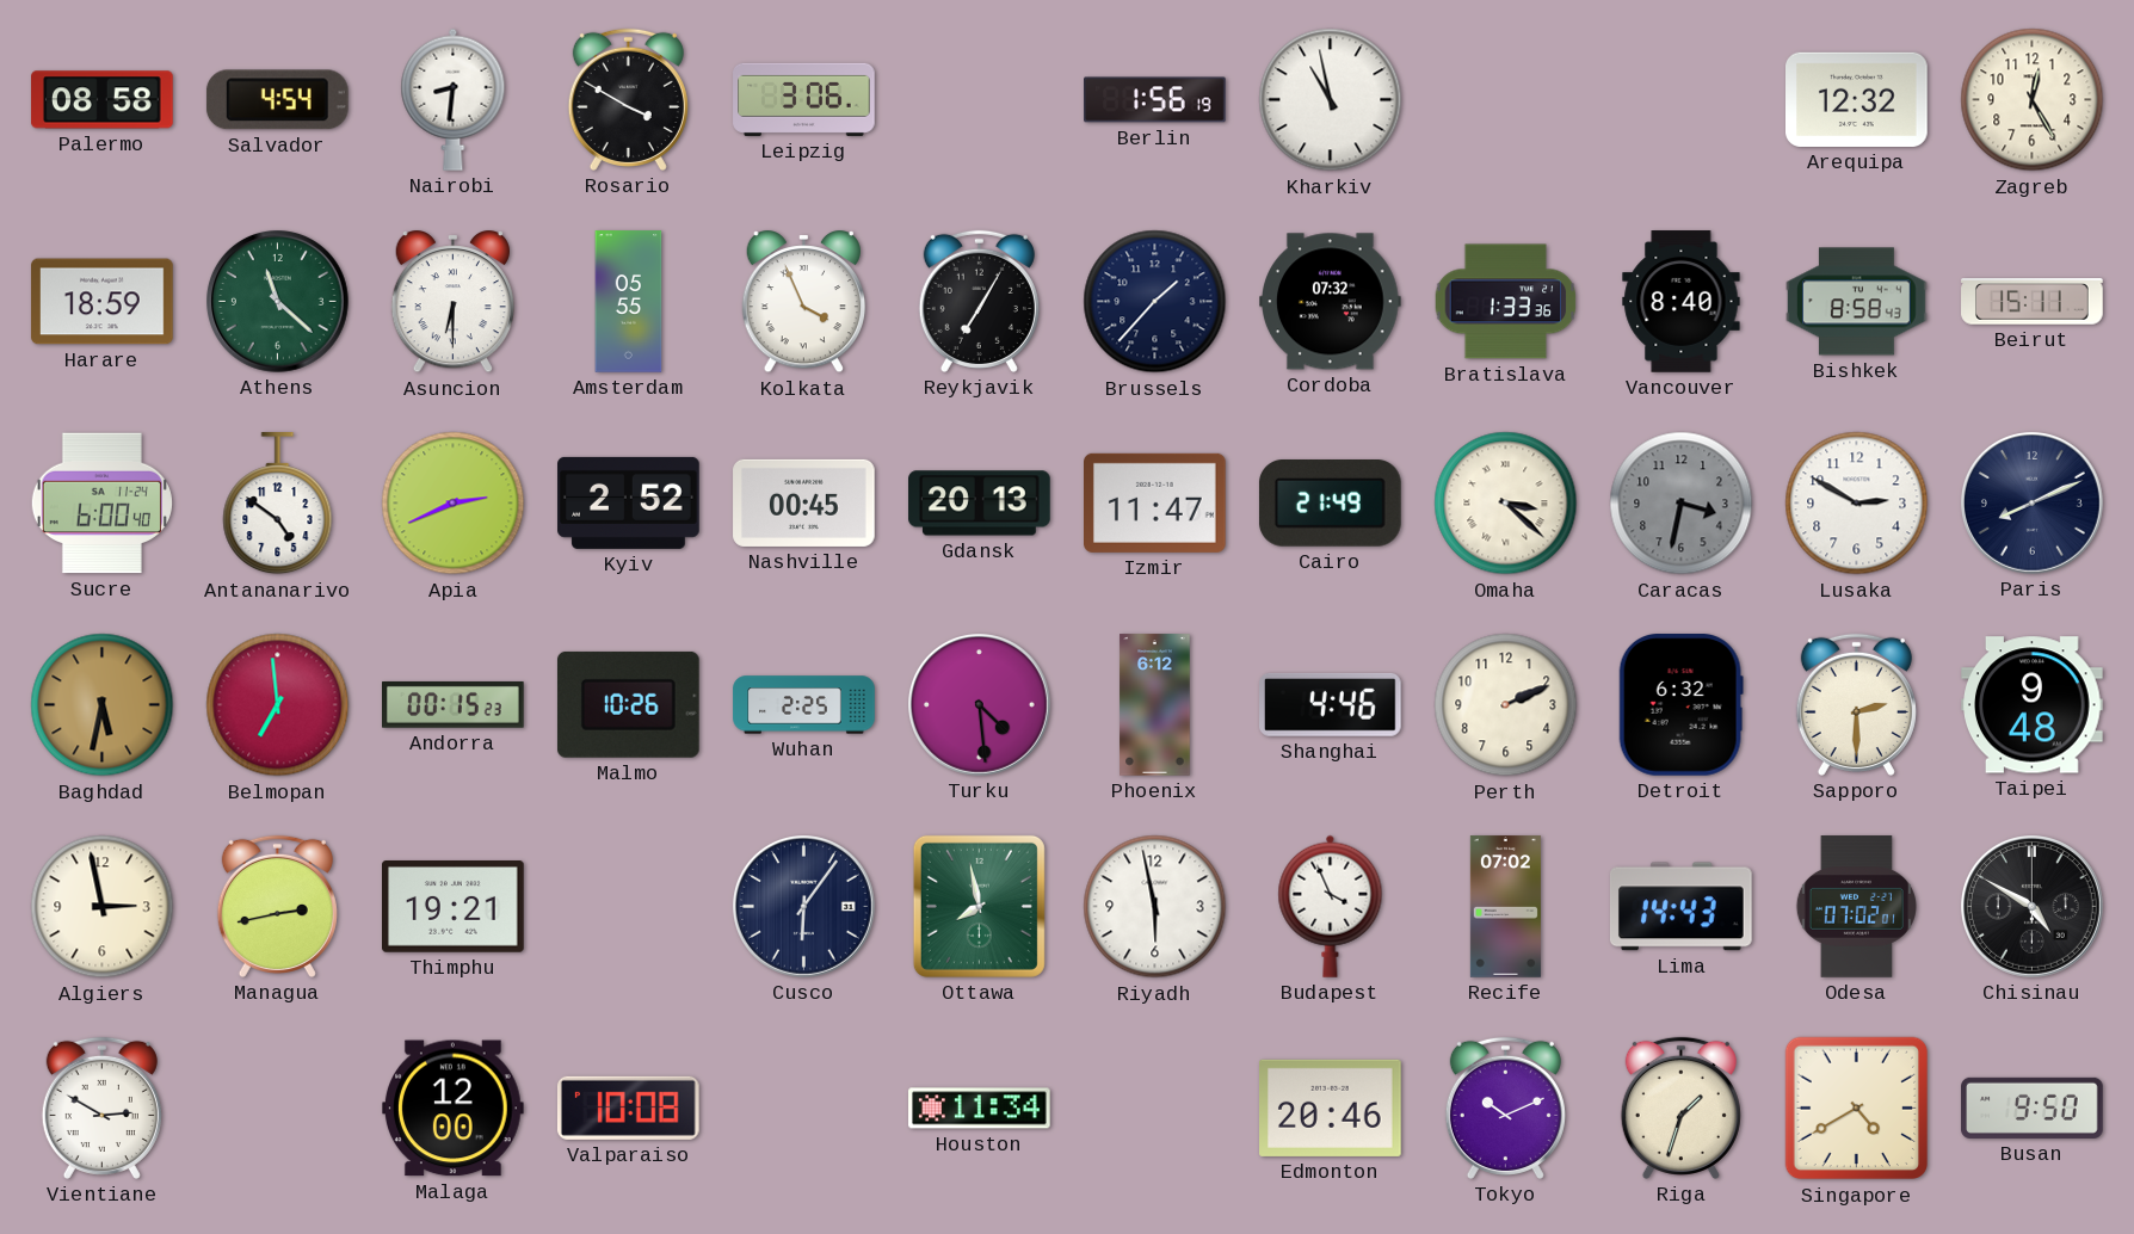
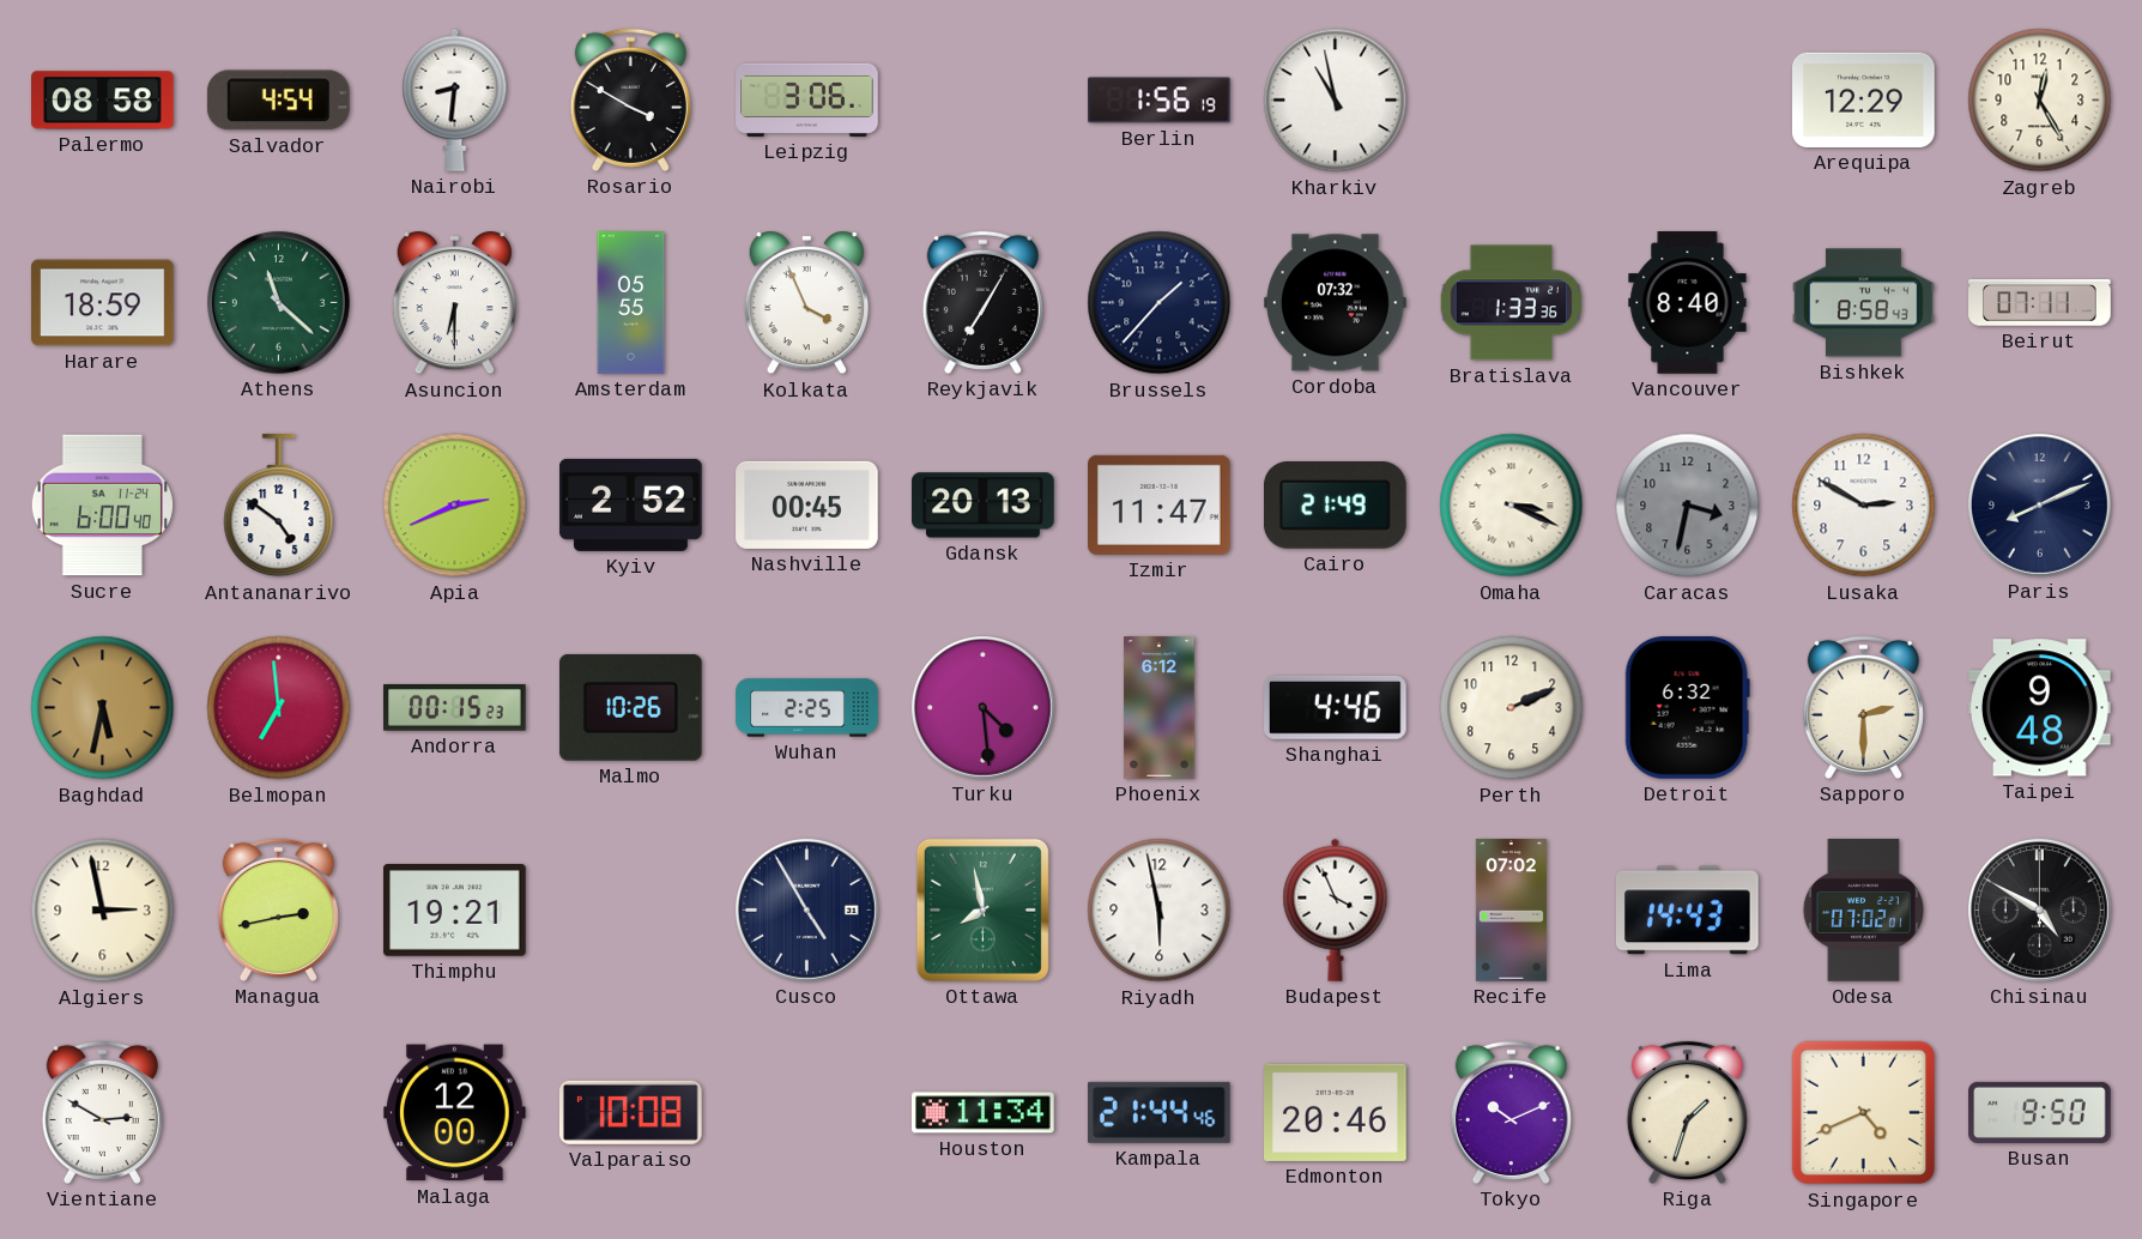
Arequipa: 12:32 -> 12:29 (1864, 99)
Beirut: 15:11 -> 07:11 (2040, 303)
Omaha: 3:22 -> 3:19 (1512, 506)
Cusco: 6:06 -> 4:55 (807, 911)
Kampala: none -> 21:44 (1158, 1112)
Singapore: 4:40 -> 4:41 (1864, 1113)
